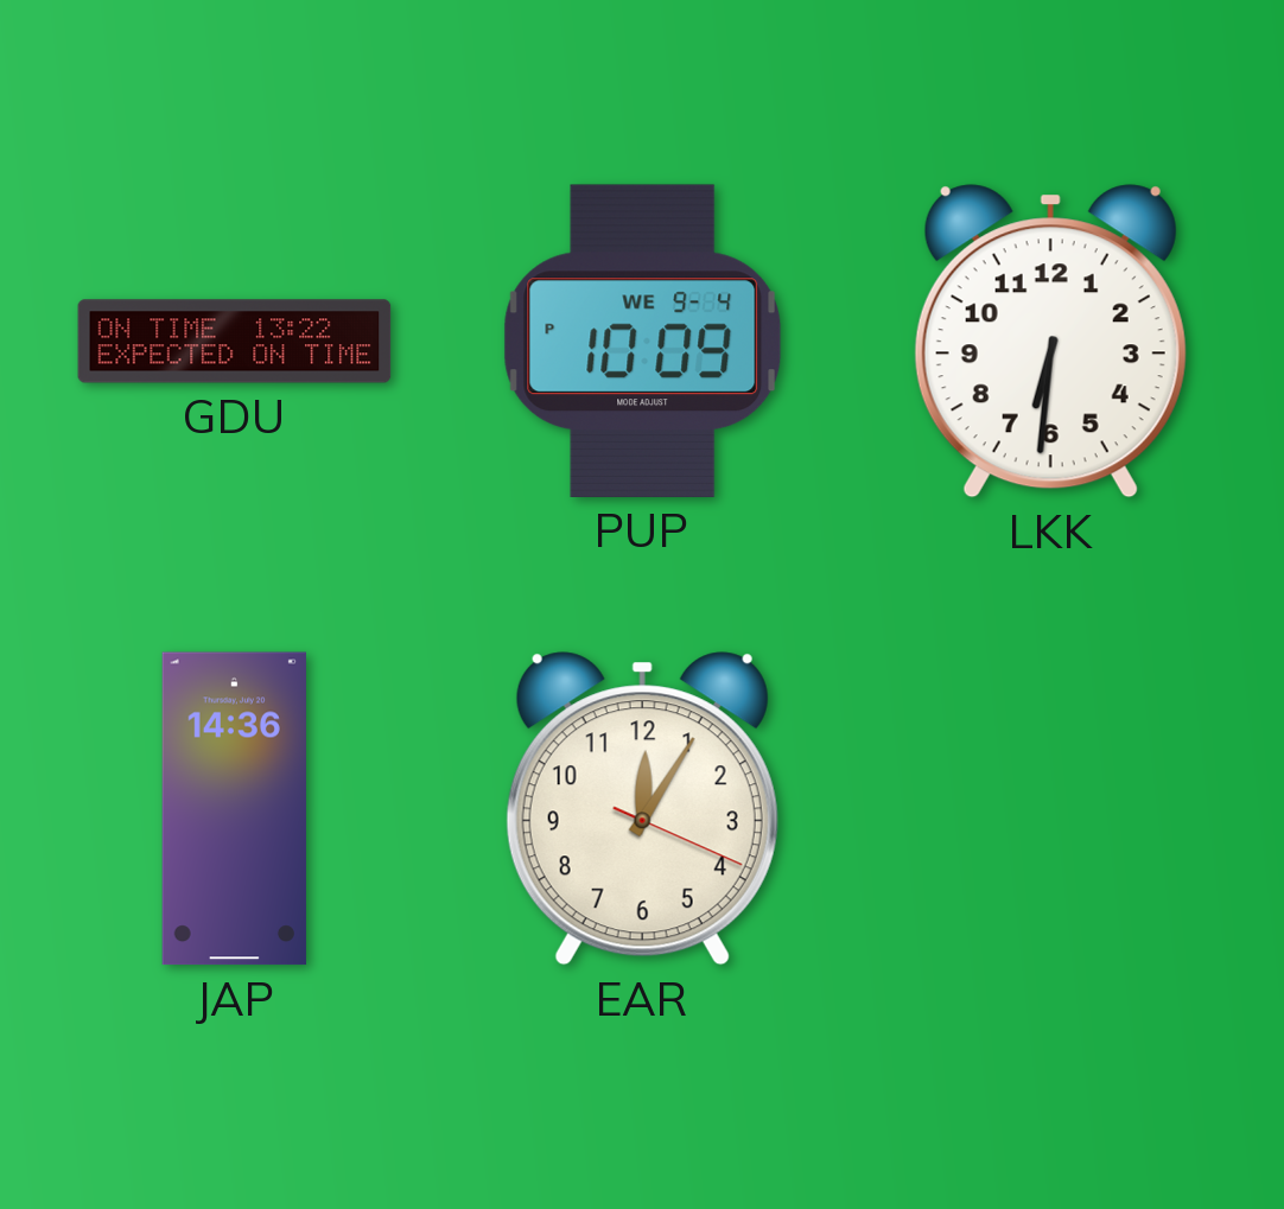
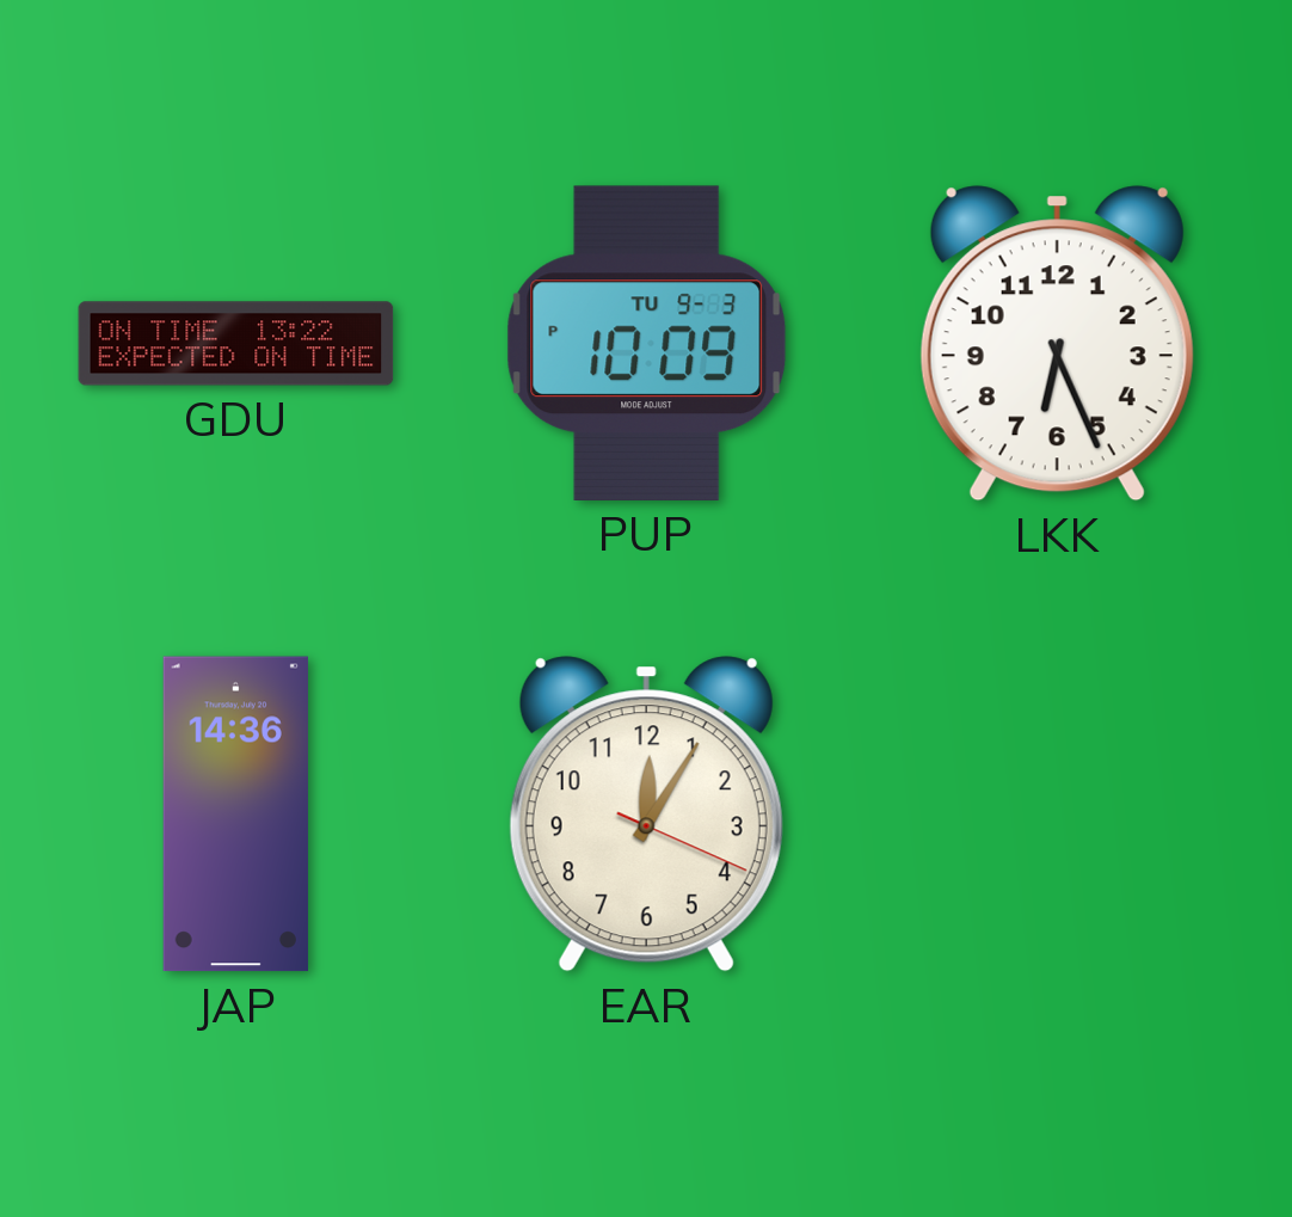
PUP date: WE 9-4 -> TU 9-3 (647, 343)
LKK: 6:31 -> 6:26 (1057, 344)
